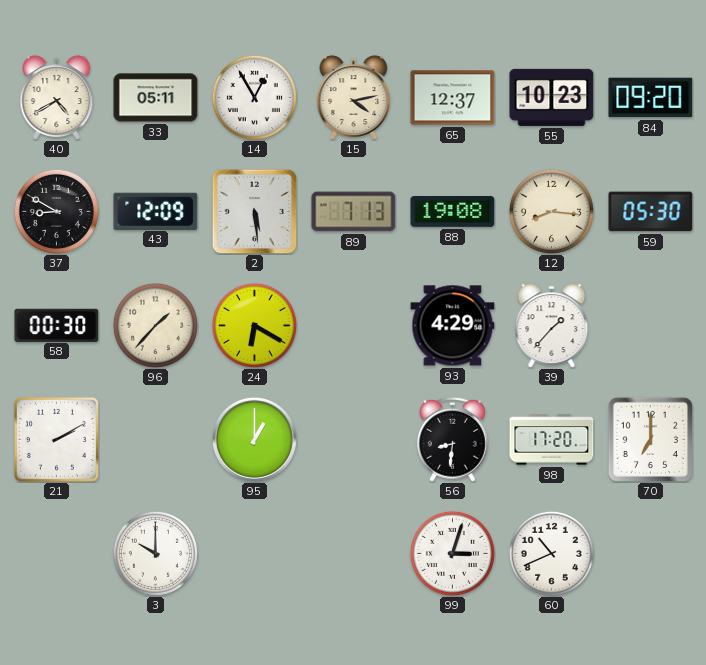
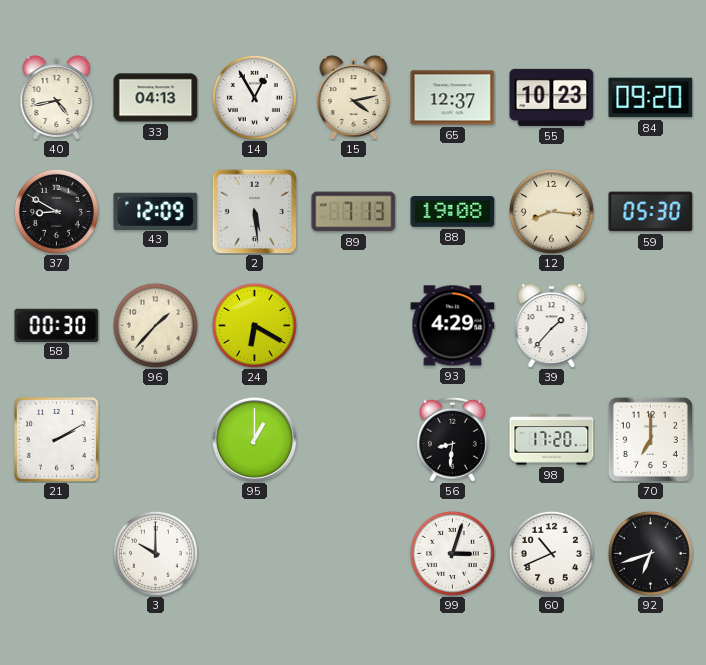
40: 4:40 -> 4:43 (57, 98)
33: 05:11 -> 04:13 (156, 98)
92: none -> 6:42 (650, 553)
